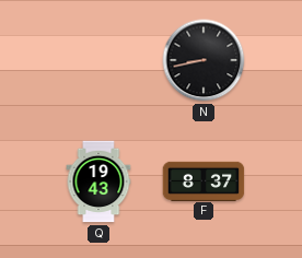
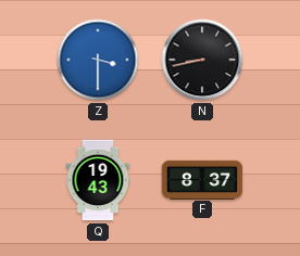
Z: none -> 3:30 (98, 60)
